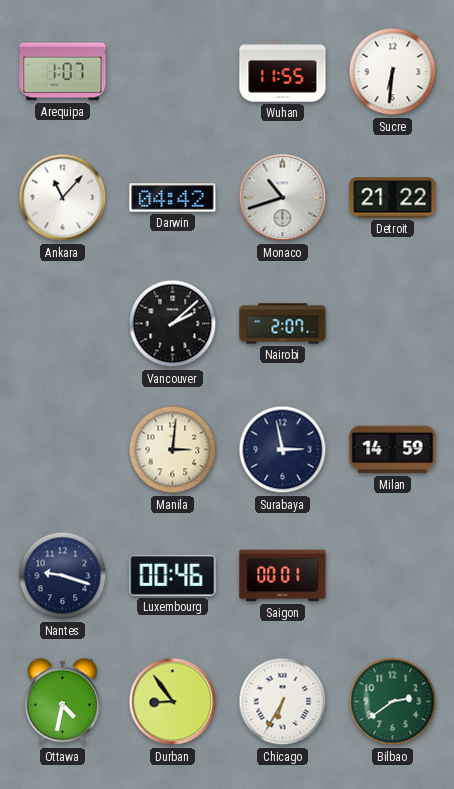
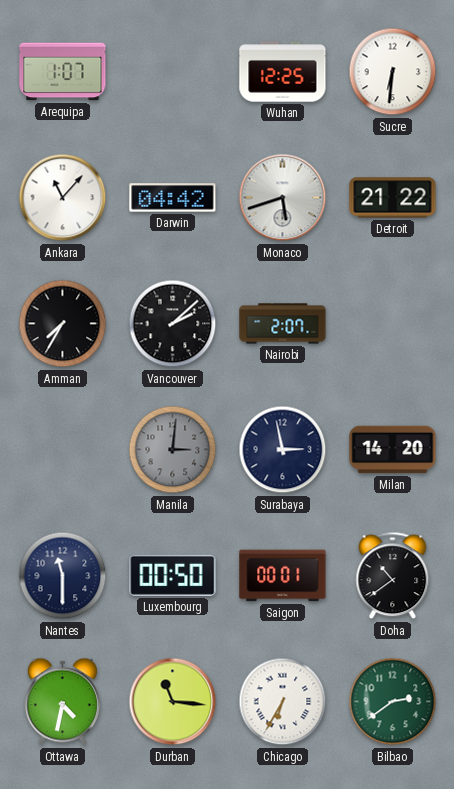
Wuhan: 11:55 -> 12:25 (283, 72)
Monaco: 10:42 -> 5:42 (283, 198)
Amman: none -> 7:35 (63, 324)
Manila dial: cream -> grey (173, 450)
Milan: 14:59 -> 14:20 (393, 450)
Nantes: 9:18 -> 11:30 (63, 576)
Luxembourg: 00:46 -> 00:50 (173, 575)
Doha: none -> 10:39 (393, 576)
Durban: 8:54 -> 11:16 (173, 702)
